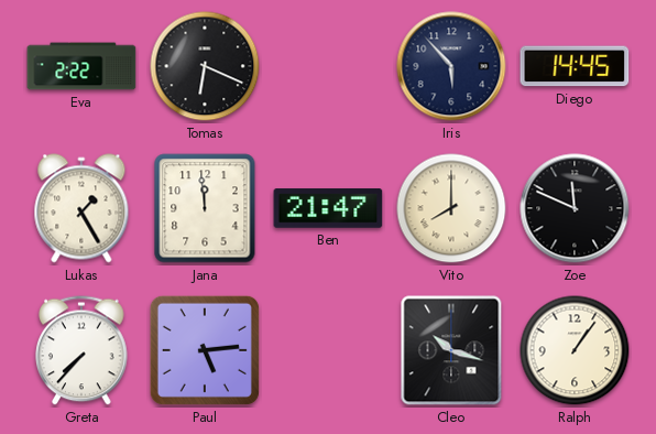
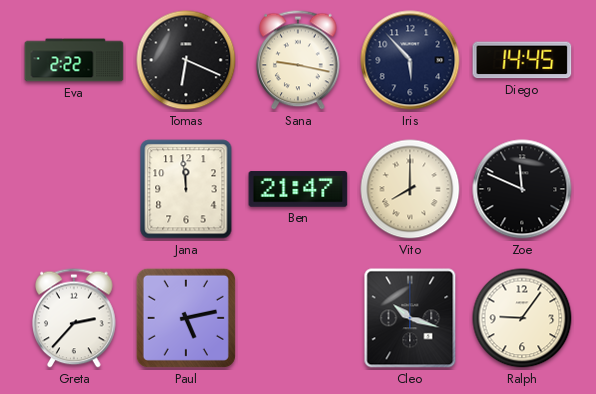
Sana: none -> 9:17 (298, 60)
Lukas: 1:25 -> none (81, 208)
Greta: 7:37 -> 2:37 (74, 318)
Paul: 5:14 -> 5:13 (186, 318)
Ralph: 1:06 -> 9:06 (522, 318)
